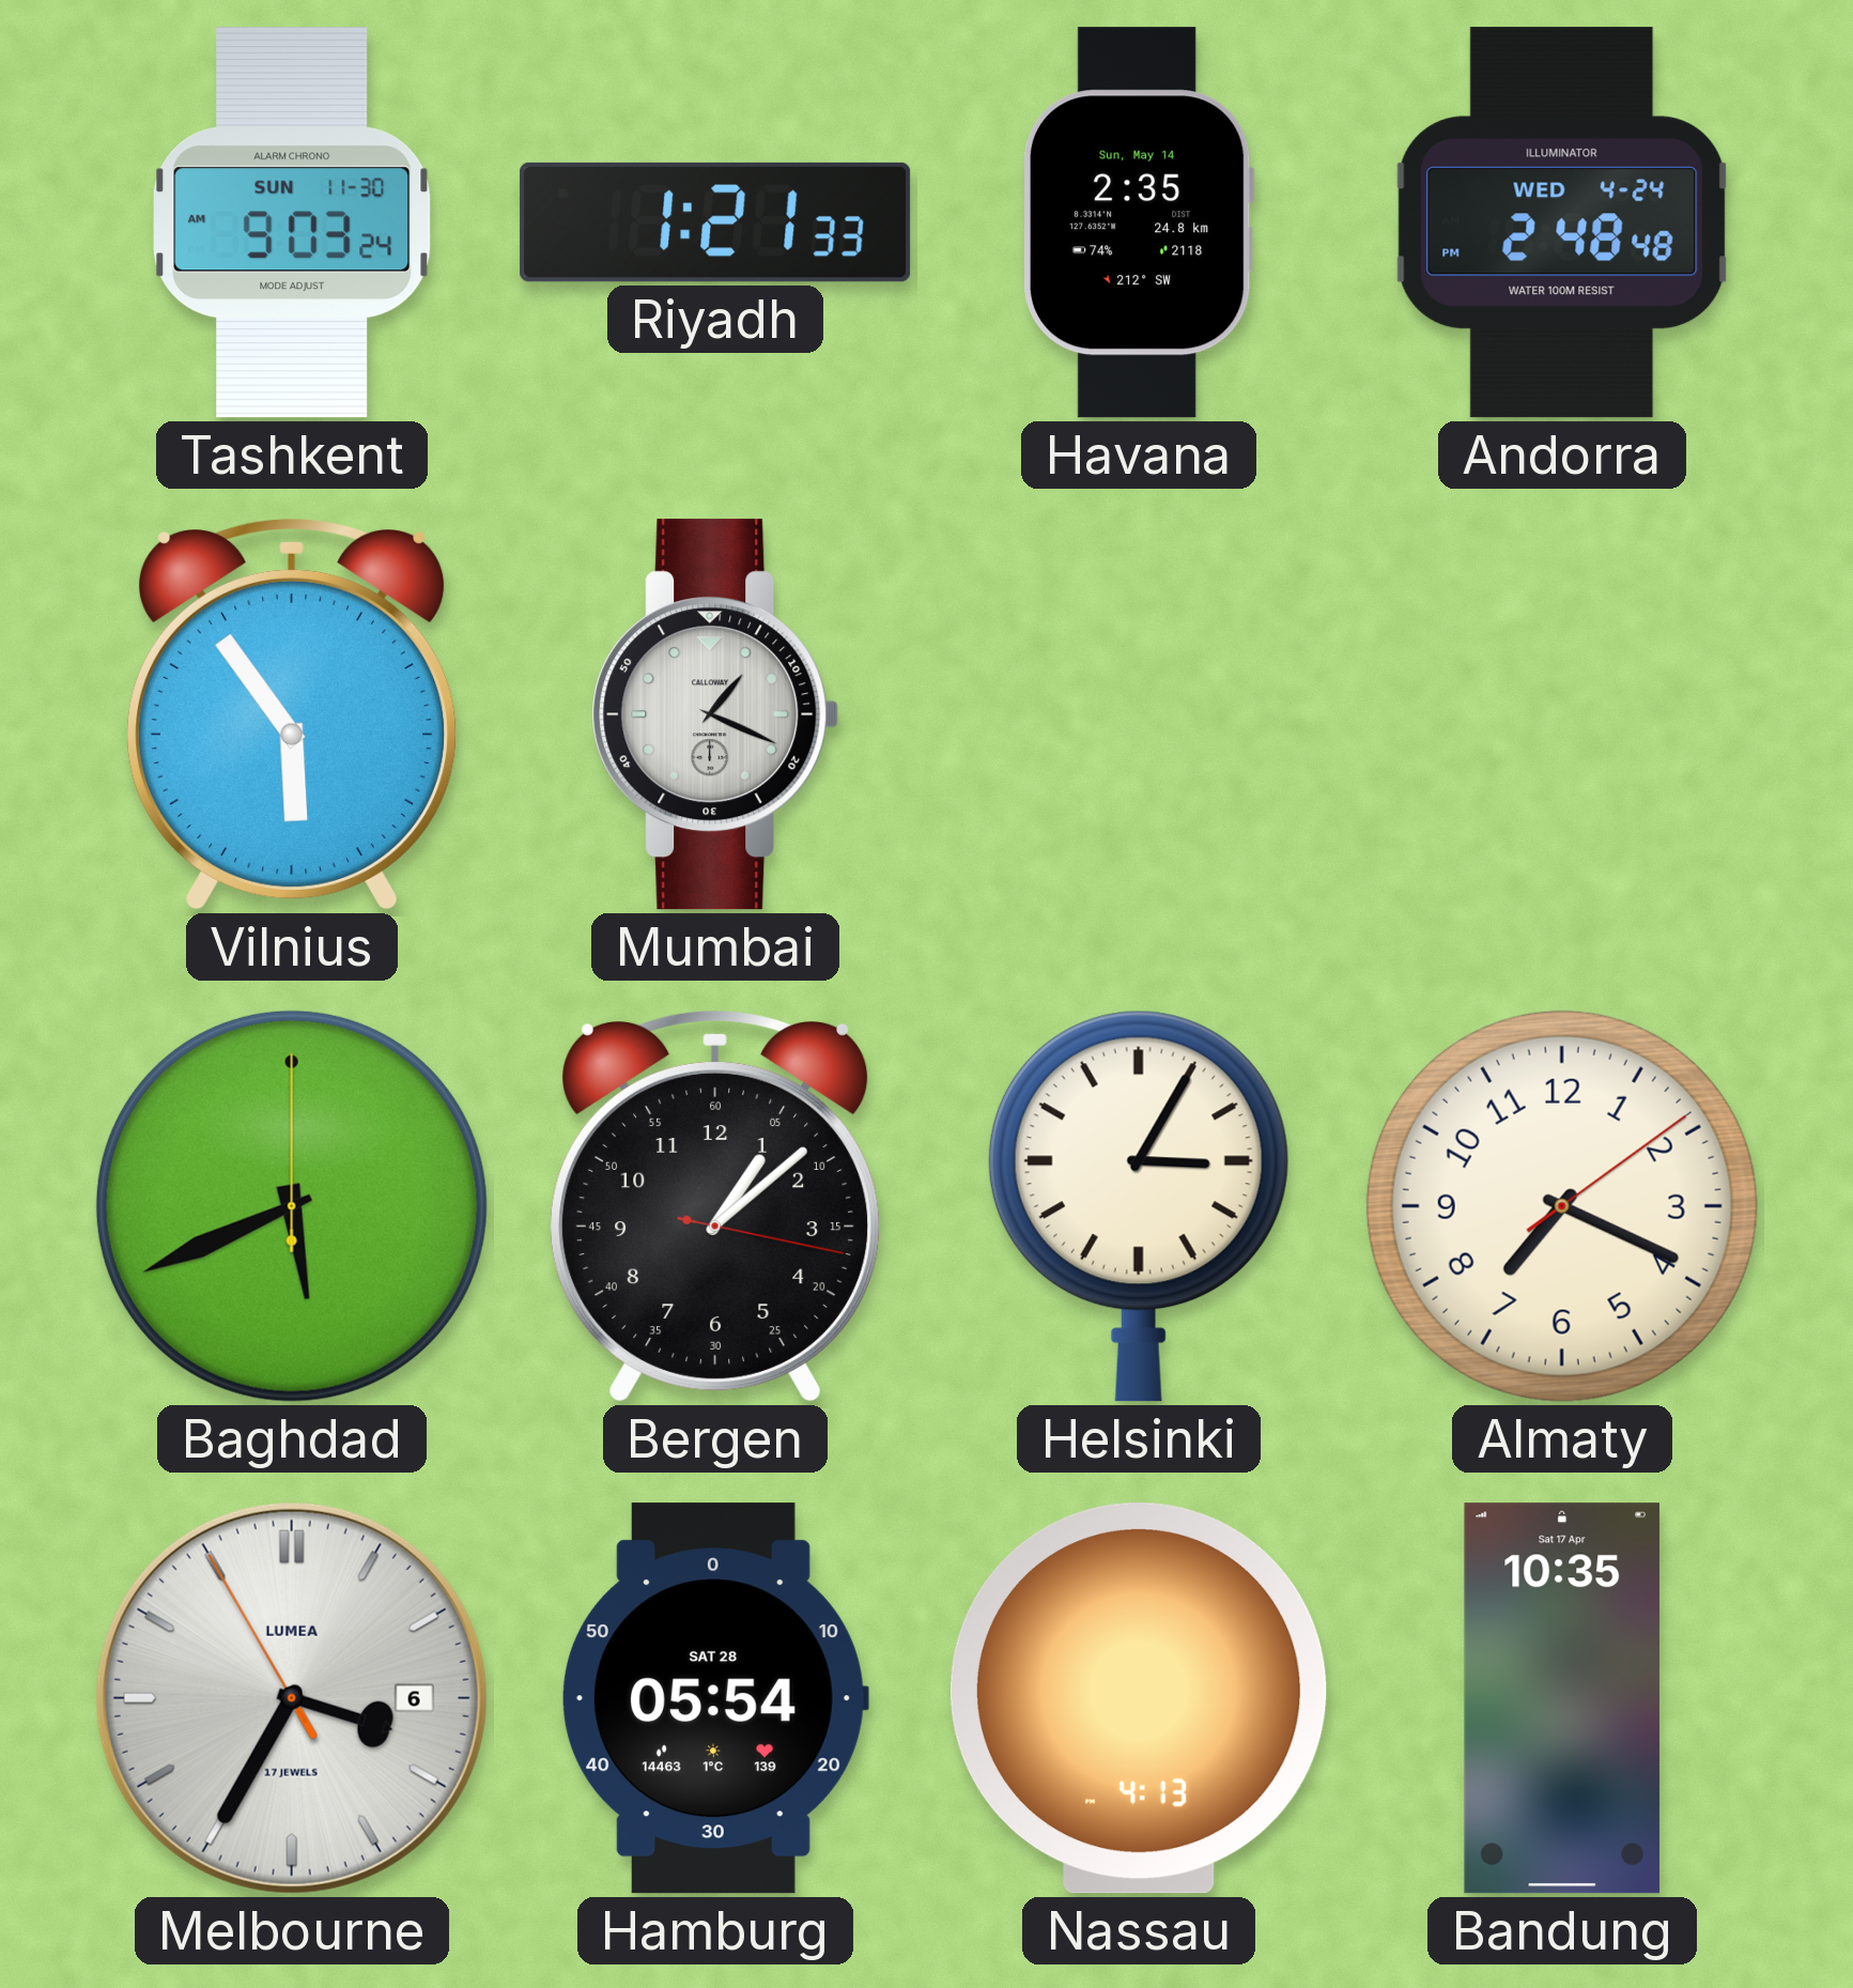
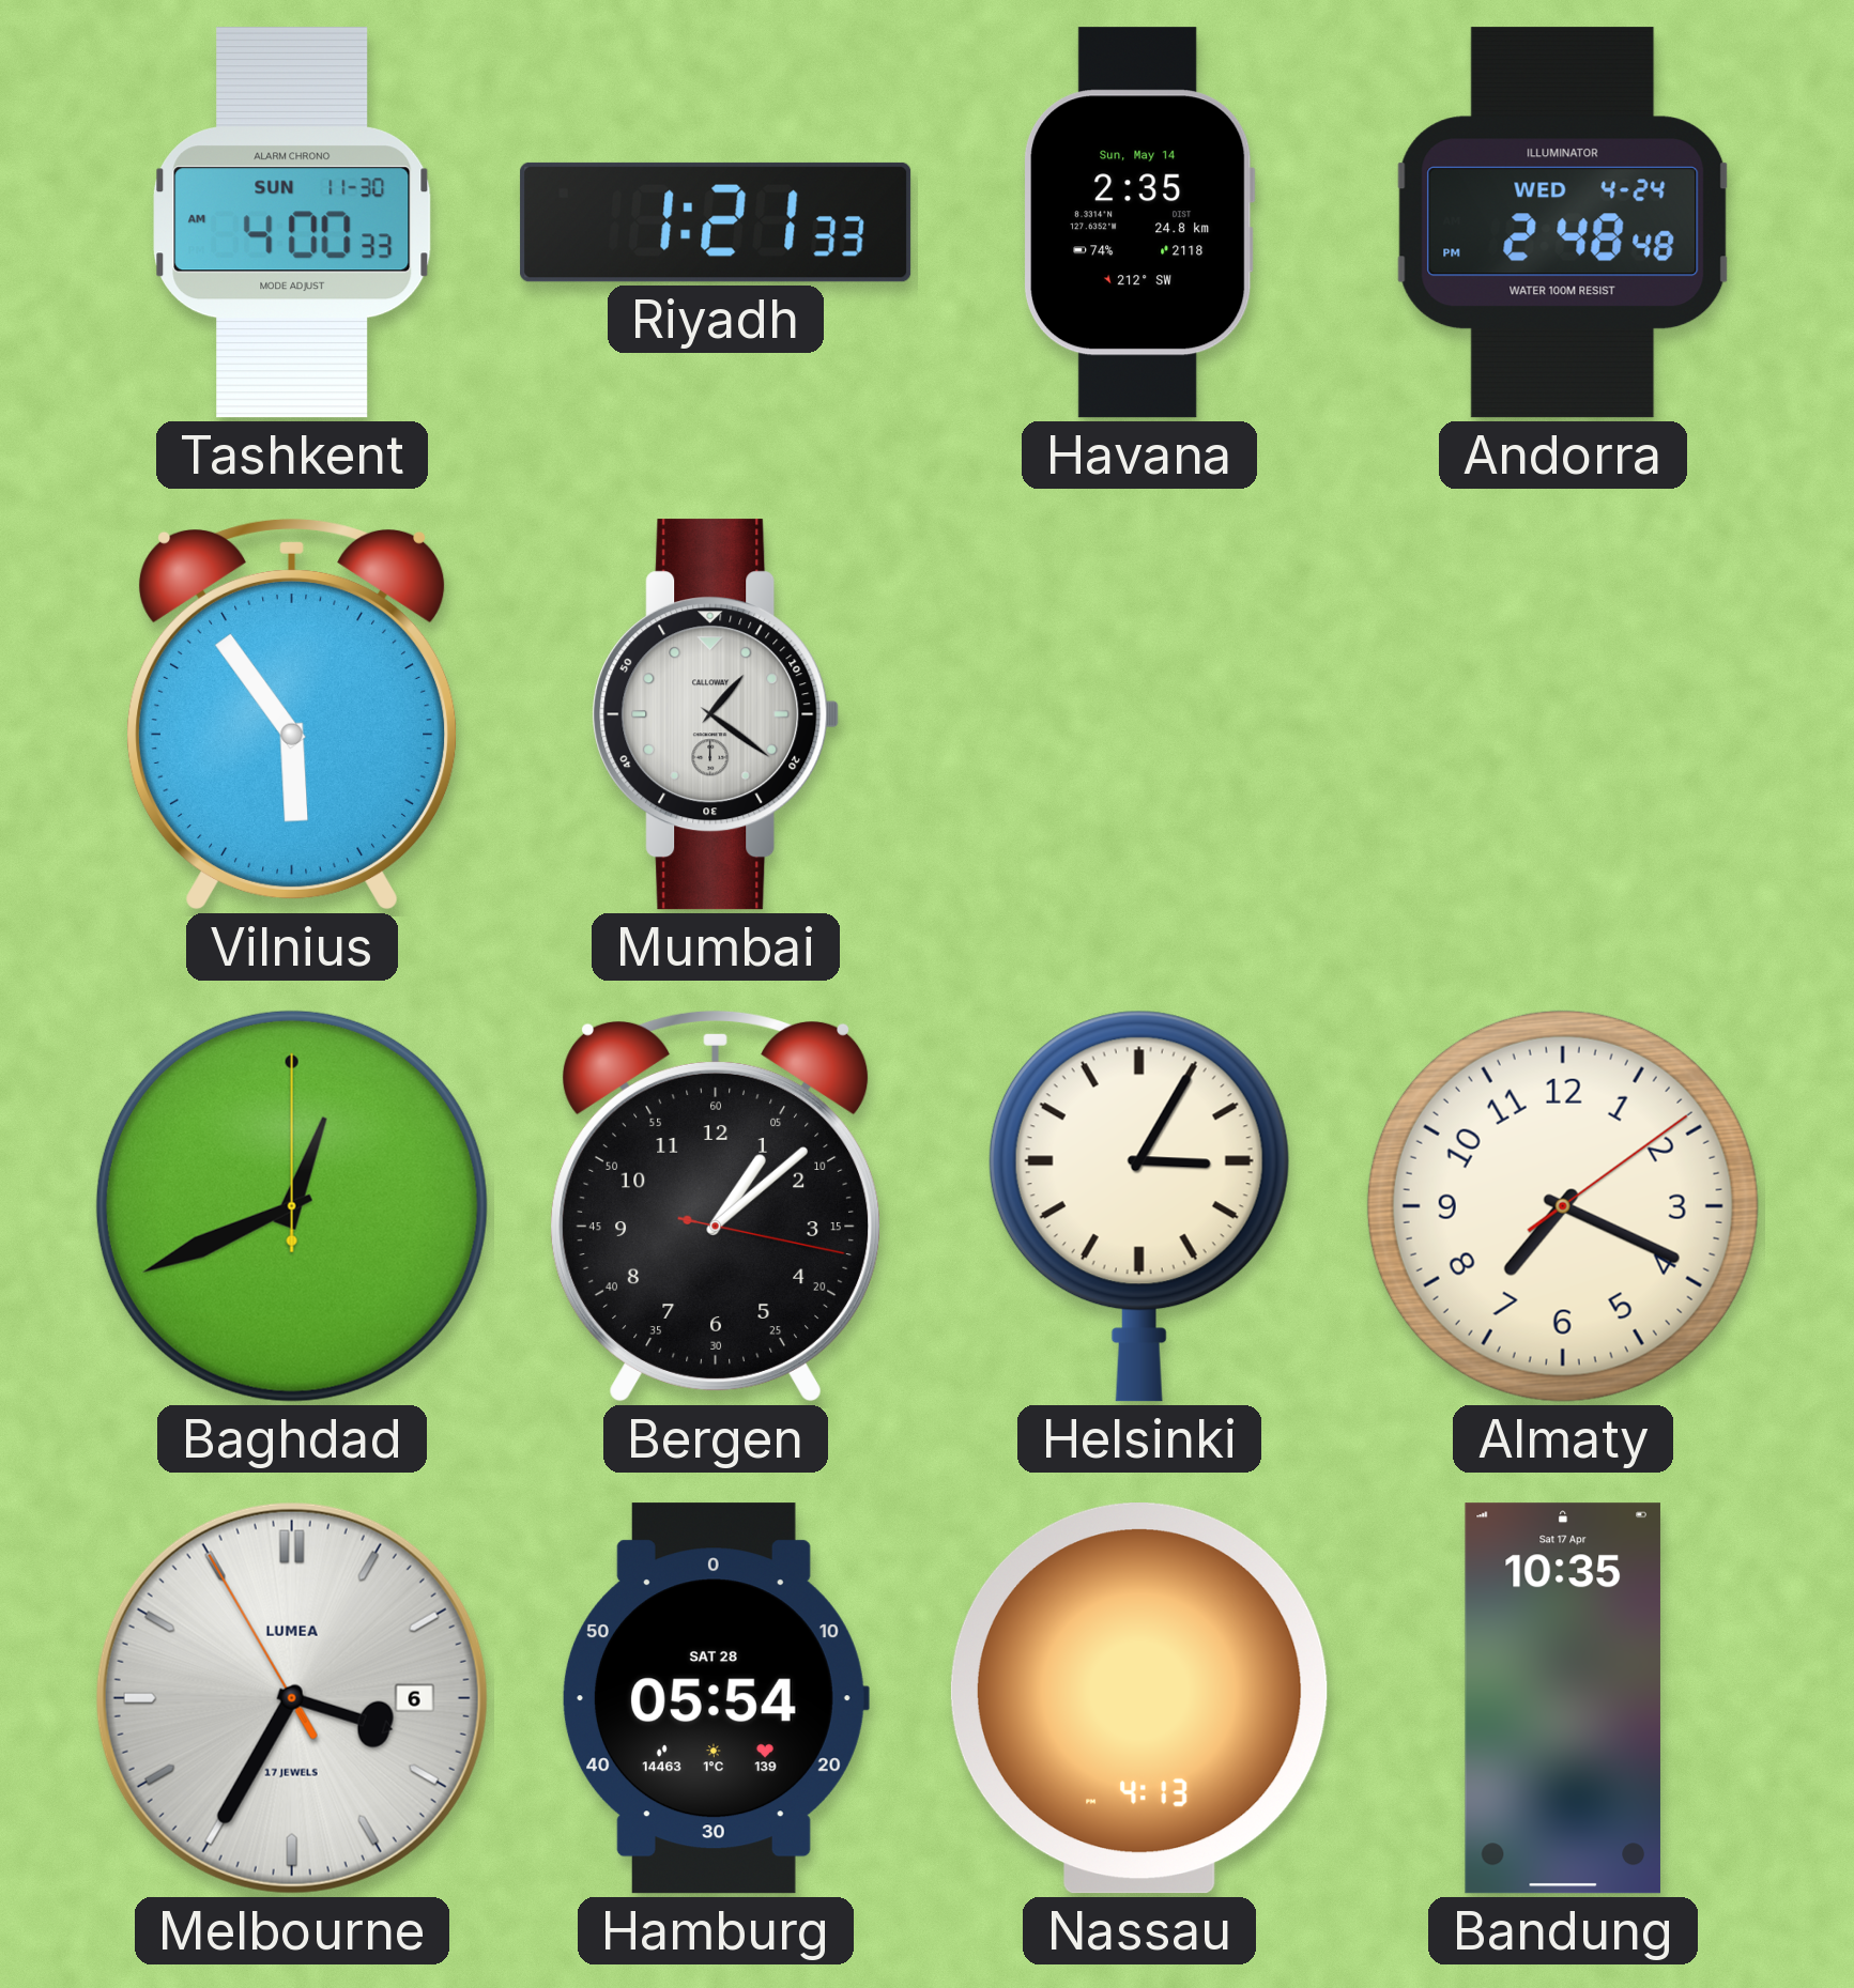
Tashkent: 9:03 -> 4:00 (292, 222)
Mumbai: 1:19 -> 1:21 (716, 714)
Baghdad: 5:41 -> 12:41 (292, 1206)
